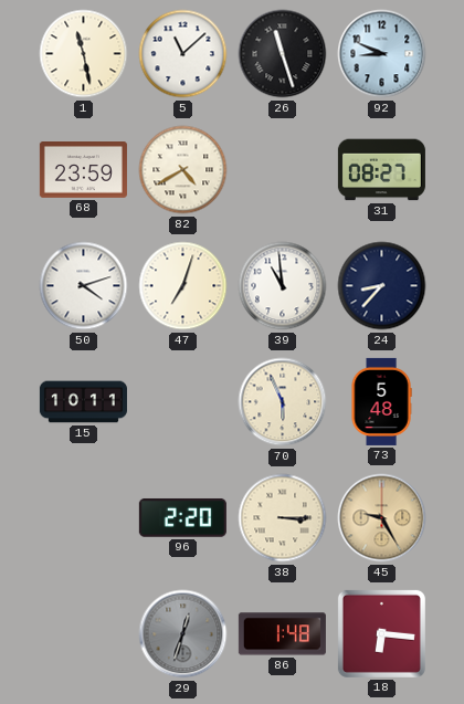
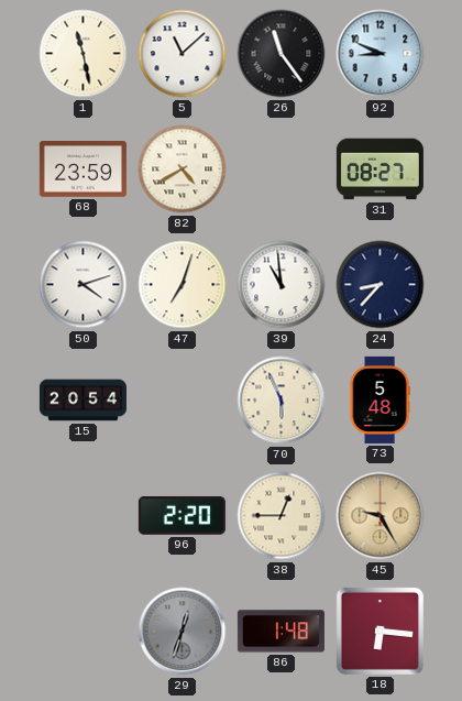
26: 11:27 -> 11:24 (282, 54)
15: 10:11 -> 20:54 (82, 401)
38: 3:15 -> 12:45 (282, 516)
